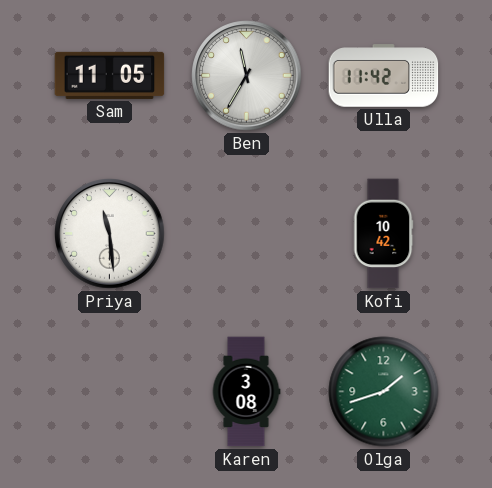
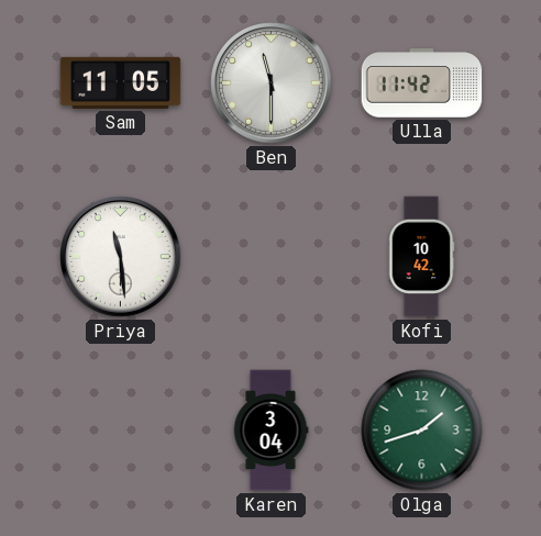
Ben: 11:35 -> 11:30 (272, 83)
Karen: 3:08 -> 3:04 (270, 431)
